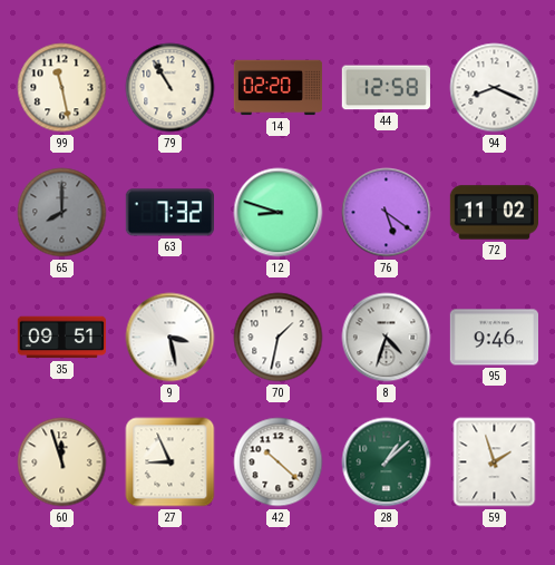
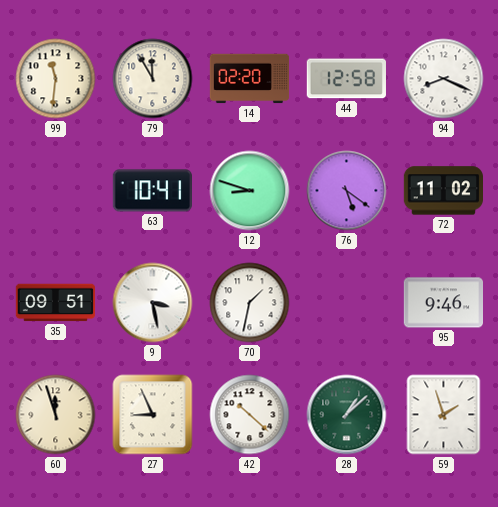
99: 11:28 -> 11:31 (56, 79)
79: 10:55 -> 11:55 (153, 79)
65: 8:00 -> none (62, 213)
63: 7:32 -> 10:41 (152, 191)
8: 4:33 -> none (387, 338)
